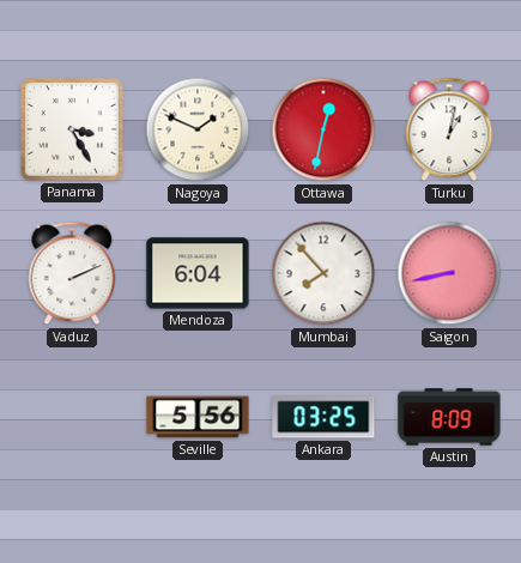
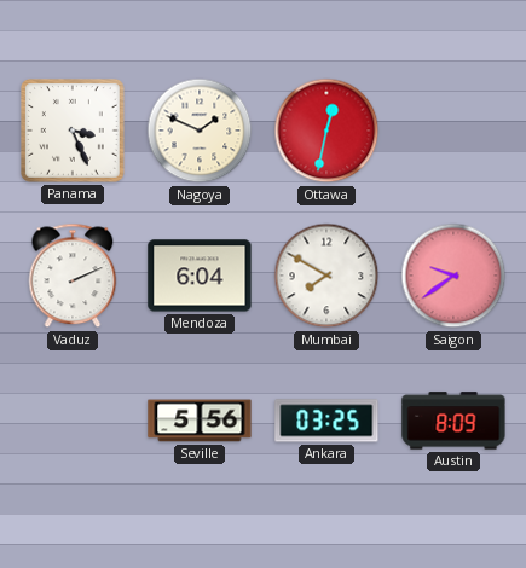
Panama: 3:25 -> 3:26 (74, 132)
Turku: 1:02 -> none (449, 129)
Mumbai: 7:53 -> 7:50 (326, 276)
Saigon: 8:43 -> 9:39 (453, 276)
